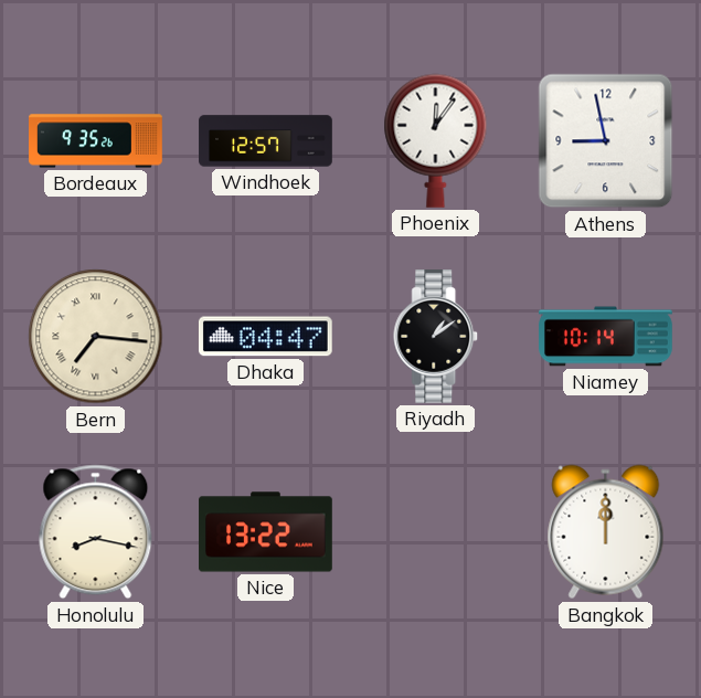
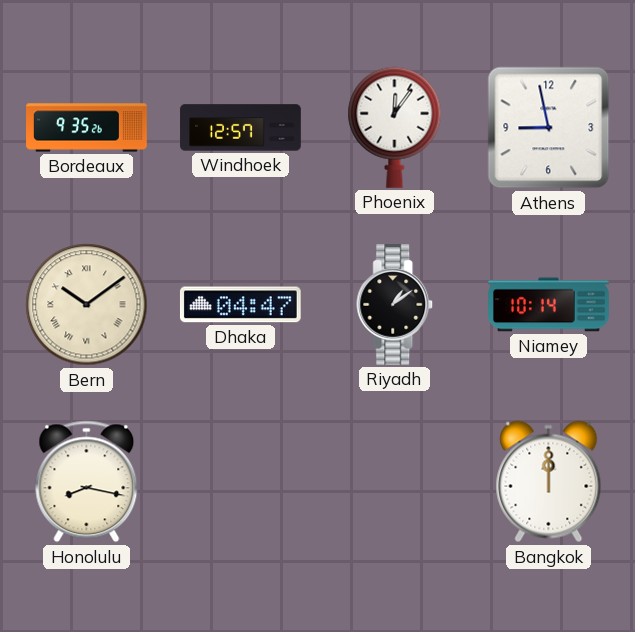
Bern: 7:16 -> 10:09 (87, 305)
Nice: 13:22 -> none (266, 532)
